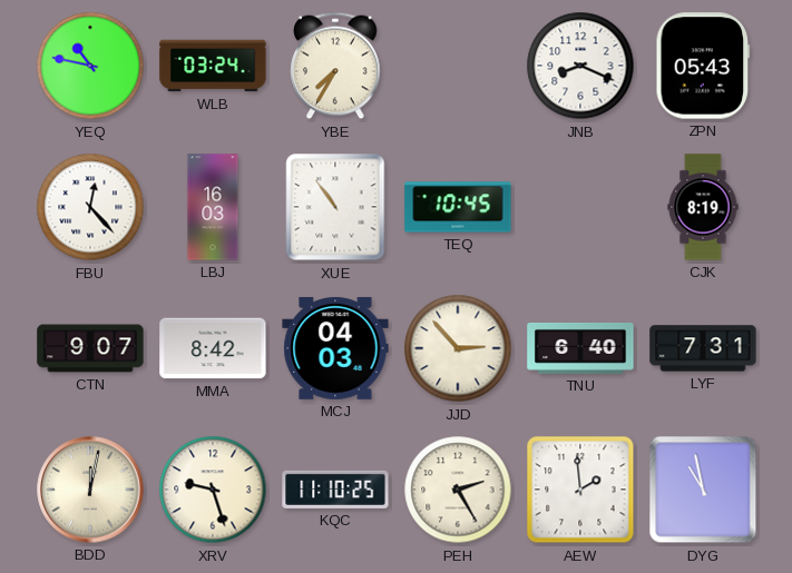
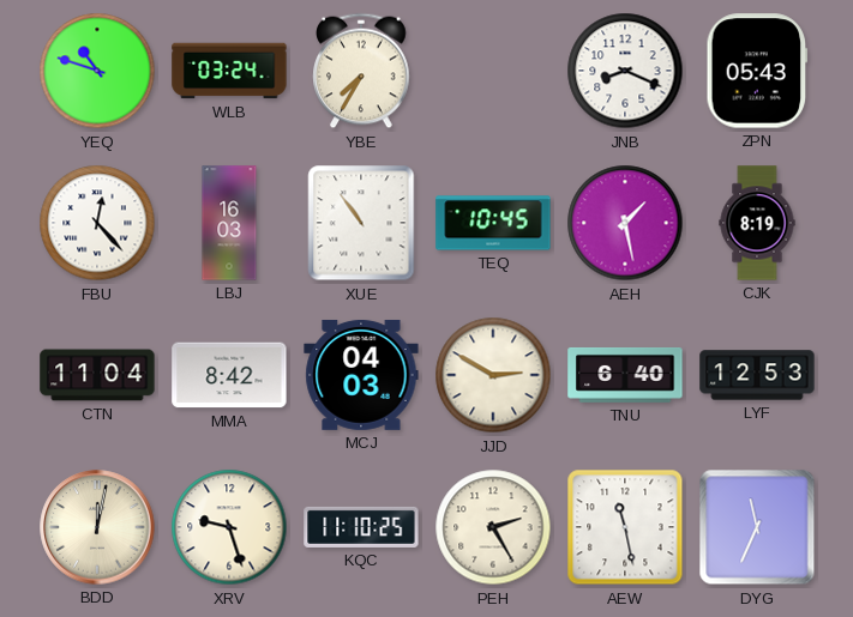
YEQ: 10:47 -> 10:48 (97, 71)
AEH: none -> 1:28 (625, 223)
CTN: 9:07 -> 11:04 (97, 375)
JJD: 2:53 -> 2:50 (493, 375)
LYF: 7:31 -> 12:53 (757, 375)
AEW: 1:59 -> 11:28 (625, 527)
DYG: 10:58 -> 11:34 (757, 527)
